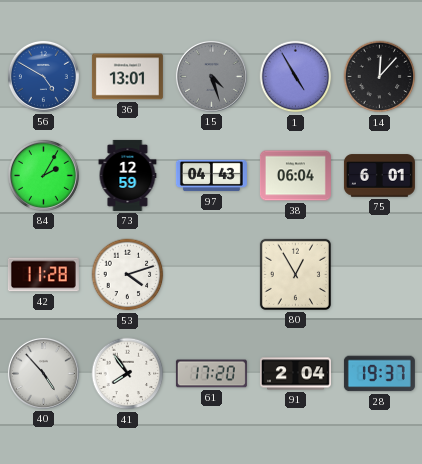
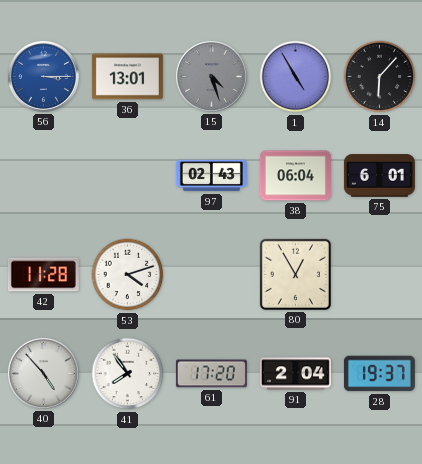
56: 4:50 -> 3:15 (43, 76)
14: 12:07 -> 6:07 (380, 77)
84: 2:05 -> none (43, 175)
73: 12:59 -> none (128, 175)
97: 04:43 -> 02:43 (211, 176)
